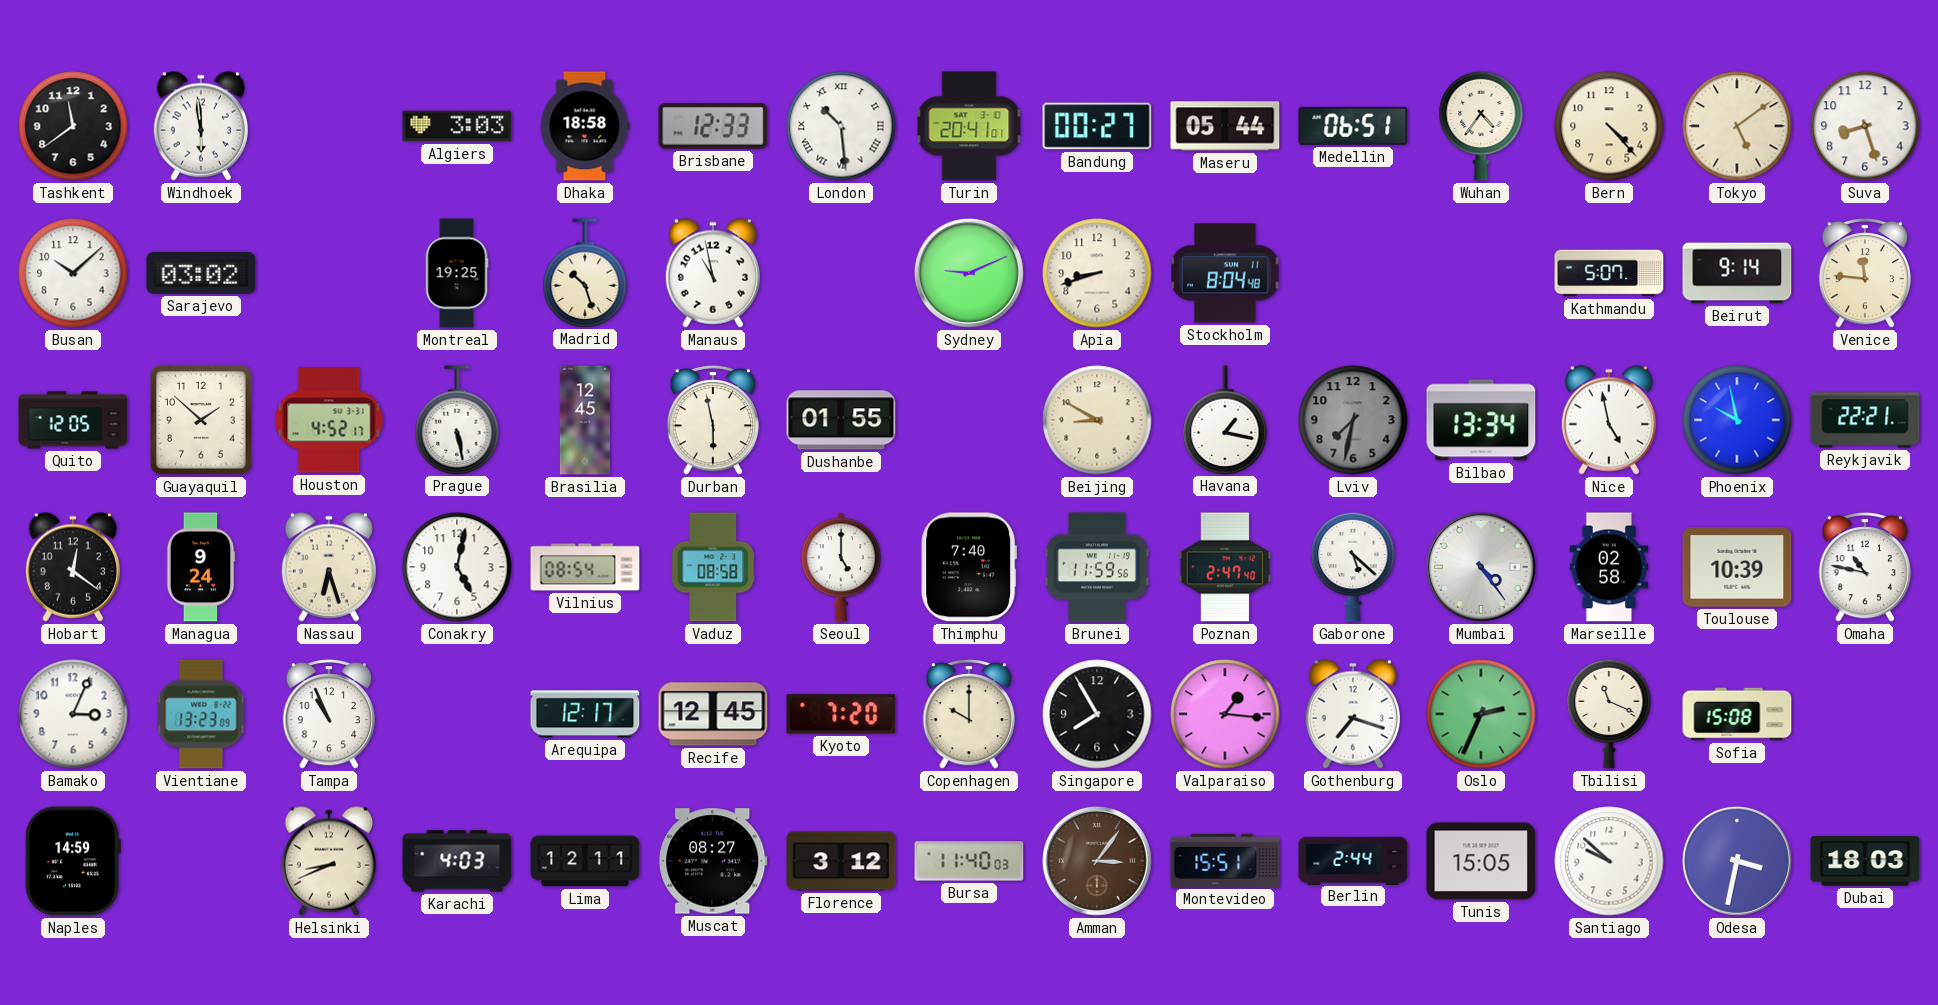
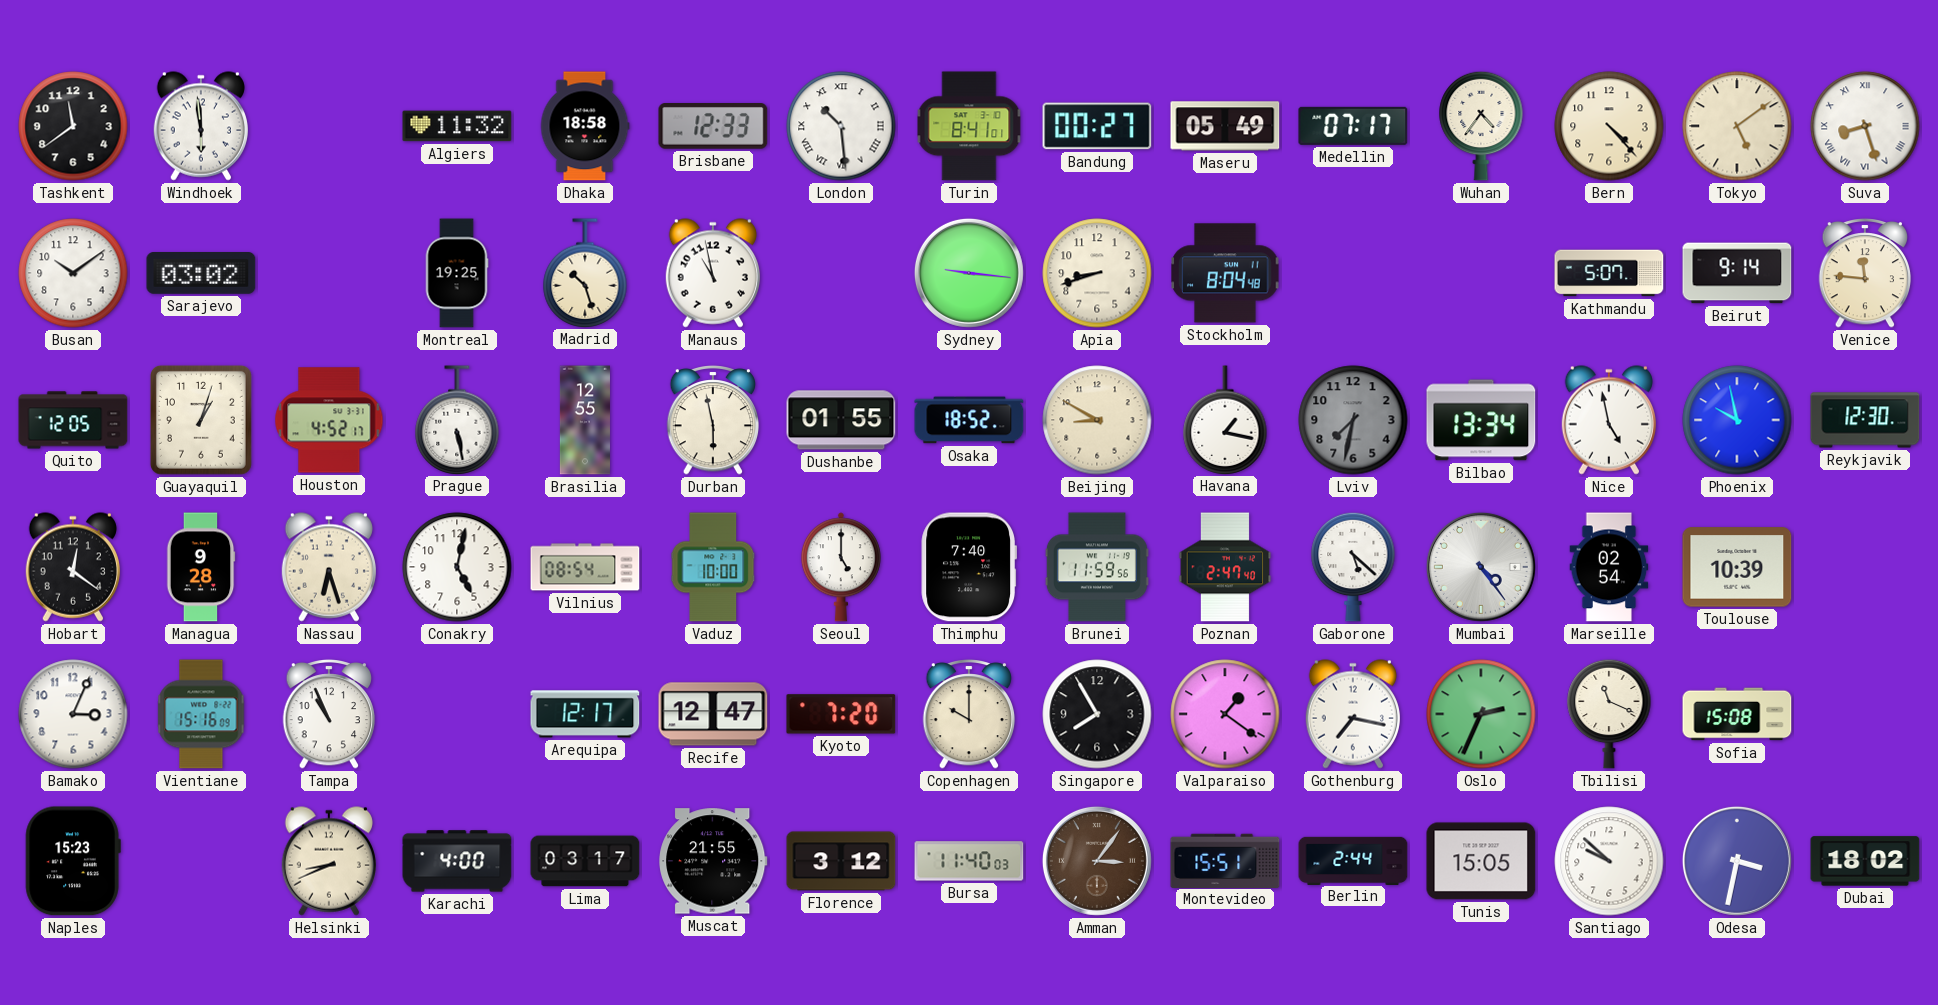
Algiers: 3:03 -> 11:32 (457, 126)
Turin: 20:41 -> 8:41 (969, 126)
Maseru: 05:44 -> 05:49 (1225, 126)
Medellin: 06:51 -> 07:17 (1353, 126)
Suva numerals: Arabic -> Roman (1865, 126)
Busan: 10:08 -> 10:09 (73, 273)
Sydney: 9:11 -> 9:16 (969, 273)
Guayaquil: 1:52 -> 1:03 (201, 420)
Brasilia: 12:45 -> 12:55 (585, 420)
Osaka: none -> 18:52 (969, 420)
Reykjavik: 22:21 -> 12:30 (1865, 420)
Managua: 9:24 -> 9:28 (201, 567)
Vaduz: 08:58 -> 10:00 (713, 567)
Marseille: 02:58 -> 02:54 (1609, 567)
Omaha: 10:47 -> none (1865, 567)
Vientiane: 13:23 -> 15:16 (201, 714)
Recife: 12:45 -> 12:47 (713, 714)
Valparaiso: 1:16 -> 1:21 (1225, 714)
Gothenburg: 7:18 -> 7:17 (1353, 714)
Naples: 14:59 -> 15:23 (73, 861)
Karachi: 4:03 -> 4:00 (457, 861)
Lima: 12:11 -> 03:17 (585, 861)
Muscat: 08:27 -> 21:55 (713, 861)
Dubai: 18:03 -> 18:02 (1865, 861)
